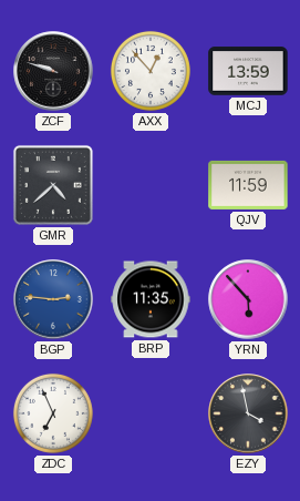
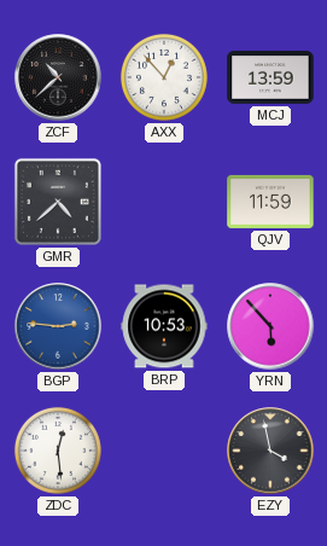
ZCF: 9:48 -> 10:38 (58, 77)
BRP: 11:35 -> 10:53 (164, 326)
ZDC: 6:56 -> 12:29 (58, 451)
